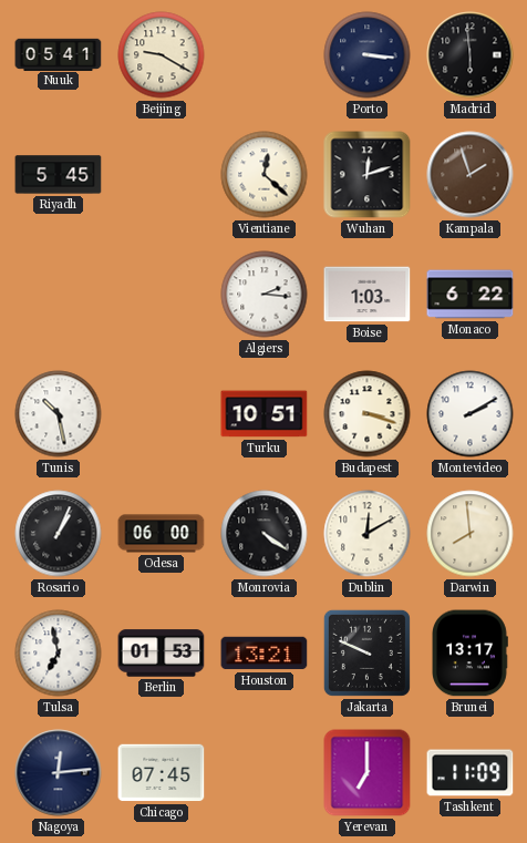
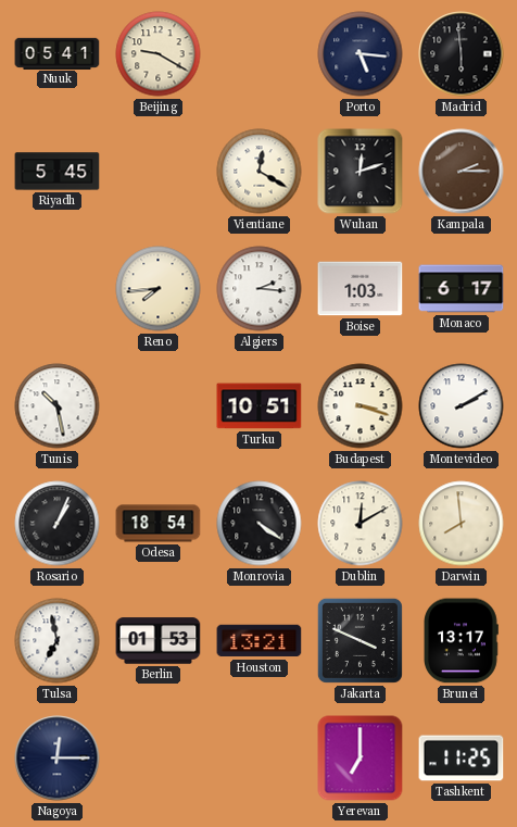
Porto: 3:16 -> 5:16 (361, 54)
Vientiane: 12:22 -> 12:20 (260, 172)
Kampala: 1:57 -> 2:15 (462, 172)
Reno: none -> 7:44 (159, 289)
Monaco: 6:22 -> 6:17 (462, 289)
Odesa: 06:00 -> 18:54 (159, 524)
Jakarta: 9:49 -> 3:49 (360, 640)
Nagoya: 12:14 -> 12:15 (58, 759)
Chicago: 07:45 -> none (162, 773)
Tashkent: 11:09 -> 11:25 (462, 759)
